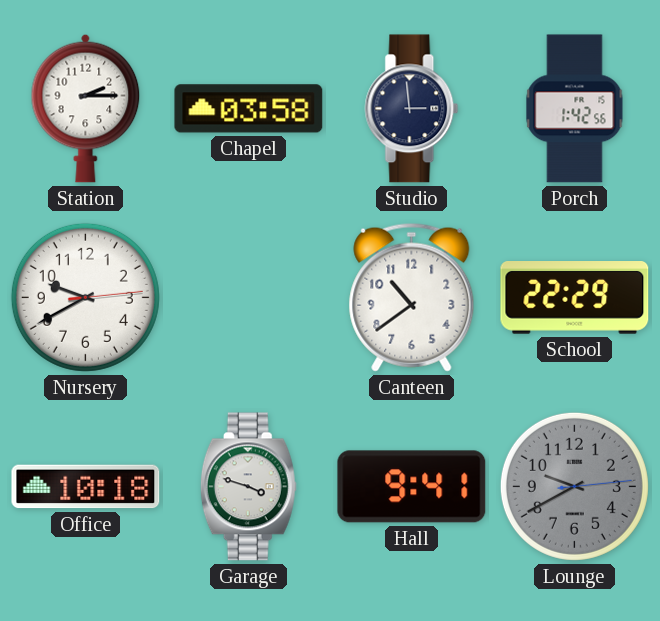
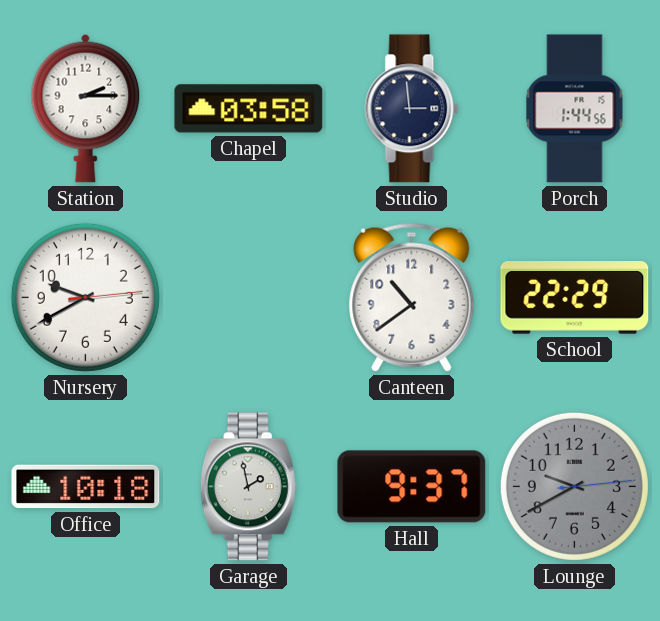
Porch: 1:42 -> 1:44 (575, 109)
Garage: 3:48 -> 1:58 (248, 487)
Hall: 9:41 -> 9:37 (412, 487)
